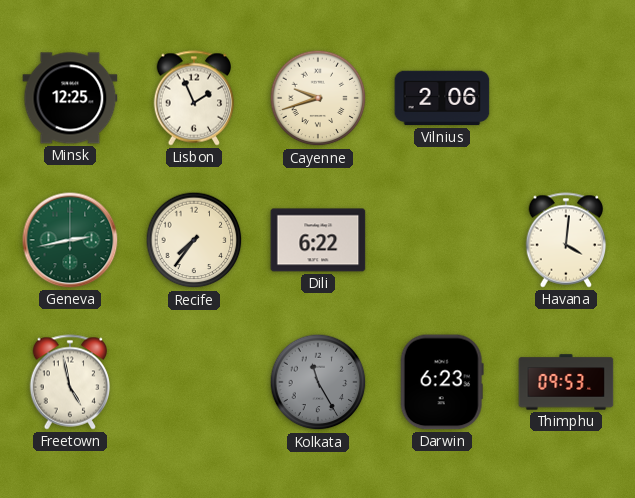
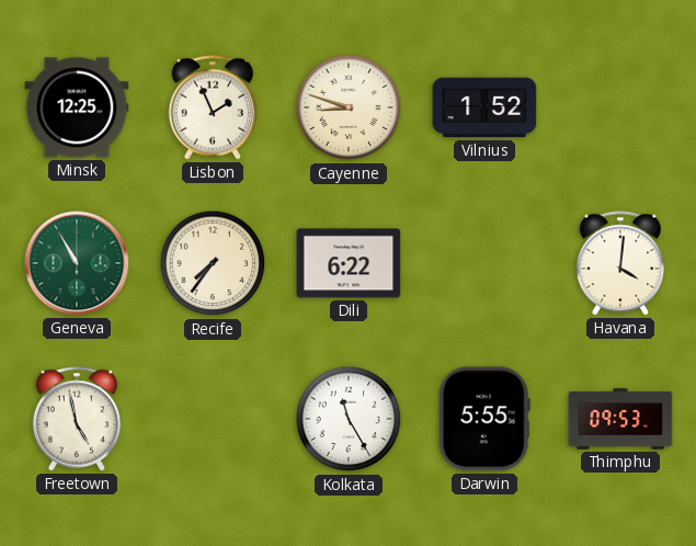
Cayenne: 9:42 -> 8:48 (349, 107)
Vilnius: 2:06 -> 1:52 (484, 107)
Geneva: 2:43 -> 10:55 (77, 263)
Kolkata dial: grey -> white (349, 419)
Darwin: 6:23 -> 5:55 (484, 419)
